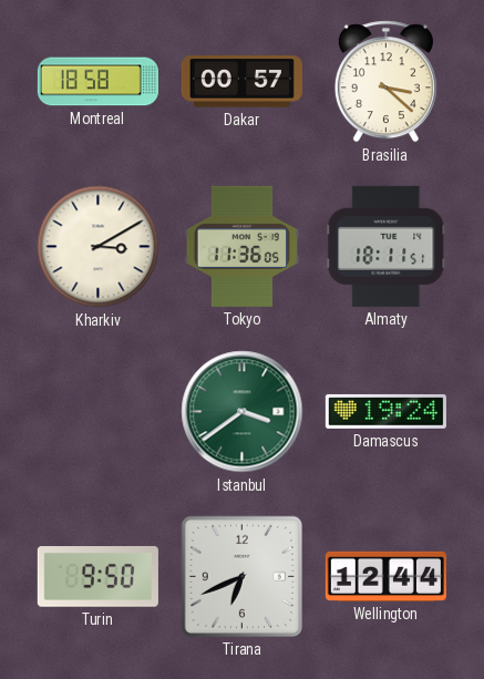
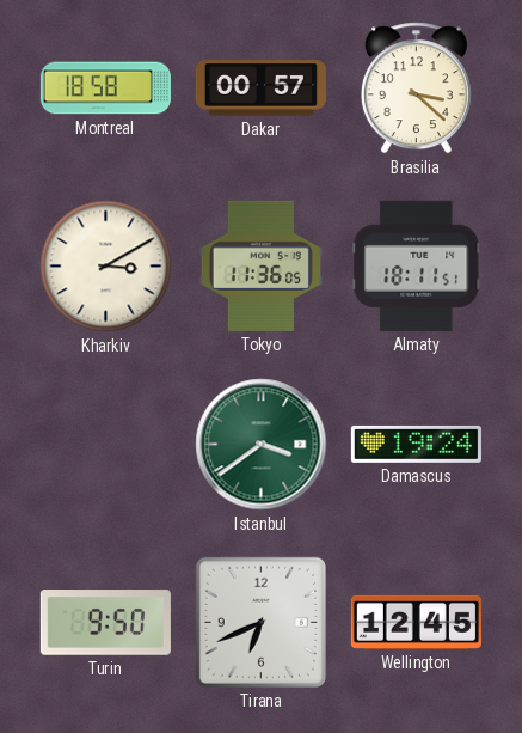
Wellington: 12:44 -> 12:45 (416, 622)
